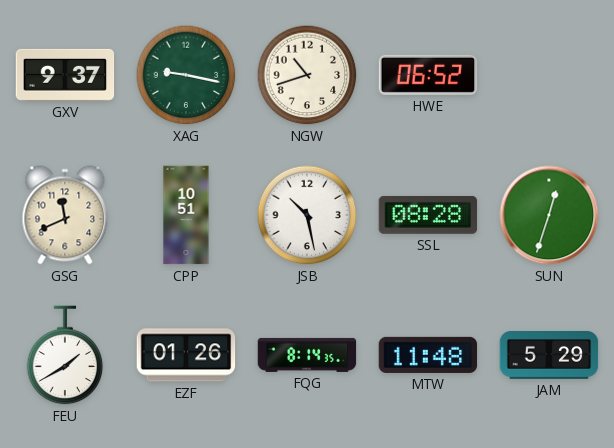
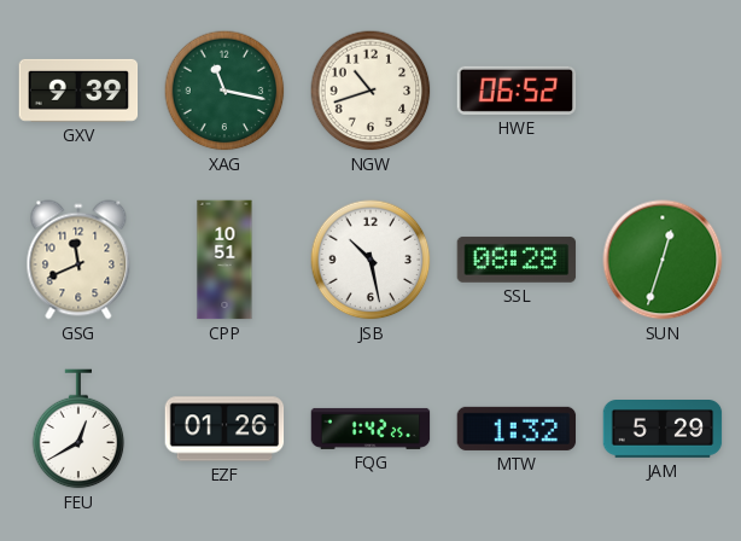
GXV: 9:37 -> 9:39 (78, 91)
XAG: 9:17 -> 11:17 (224, 91)
FEU: 1:40 -> 12:40 (78, 429)
FQG: 8:14 -> 1:42 (370, 429)
MTW: 11:48 -> 1:32 (517, 429)
